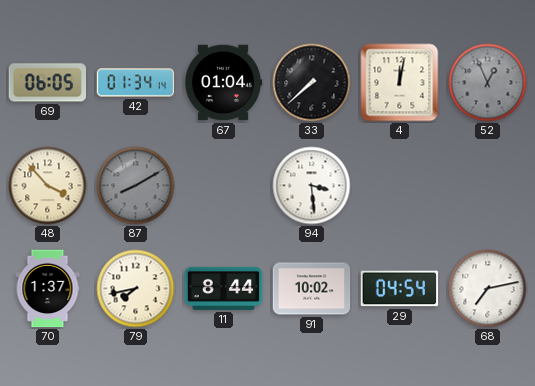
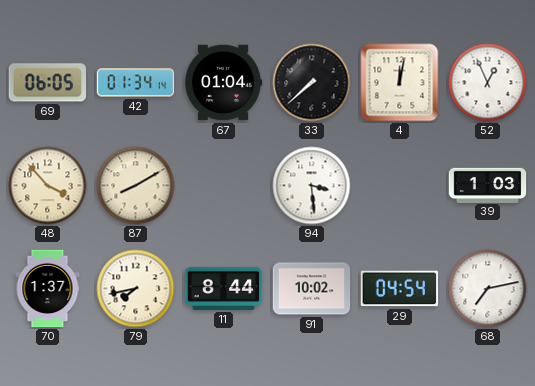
52 dial: grey -> white (488, 83)
87 dial: grey -> cream (136, 186)
39: none -> 1:03 (488, 185)
